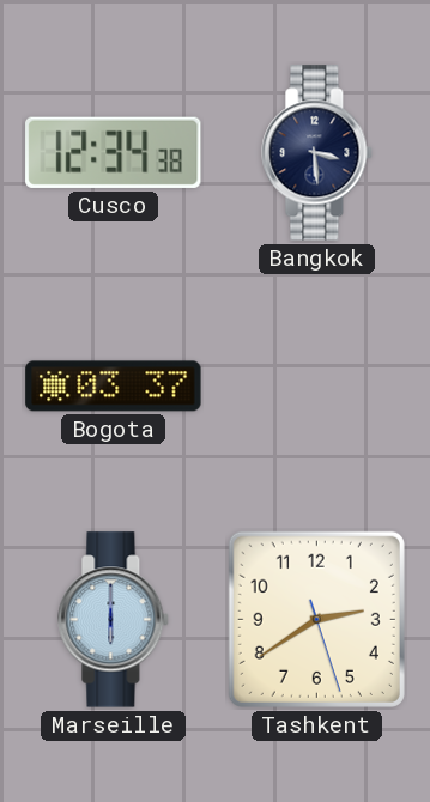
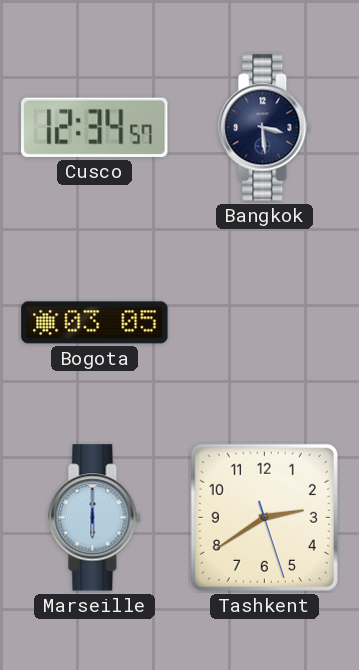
Cusco: 12:34:38 -> 12:34:57 (95, 127)
Bogota: 03:37 -> 03:05 (95, 323)
